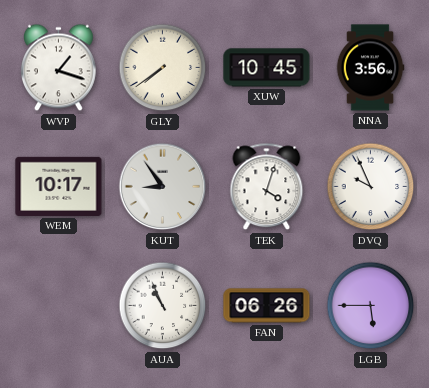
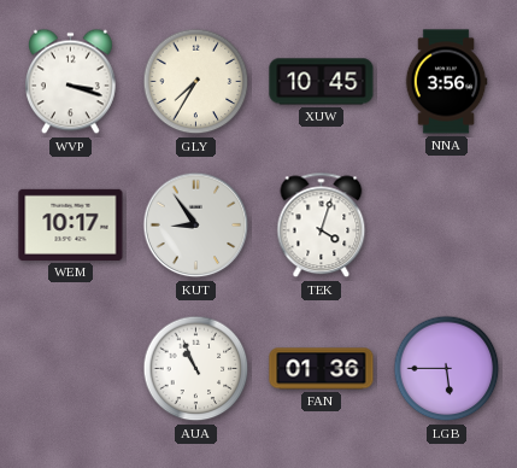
WVP: 1:18 -> 3:18 (70, 82)
GLY: 7:39 -> 7:35 (196, 82)
DVQ: 9:56 -> none (371, 187)
FAN: 06:26 -> 01:36 (322, 369)
